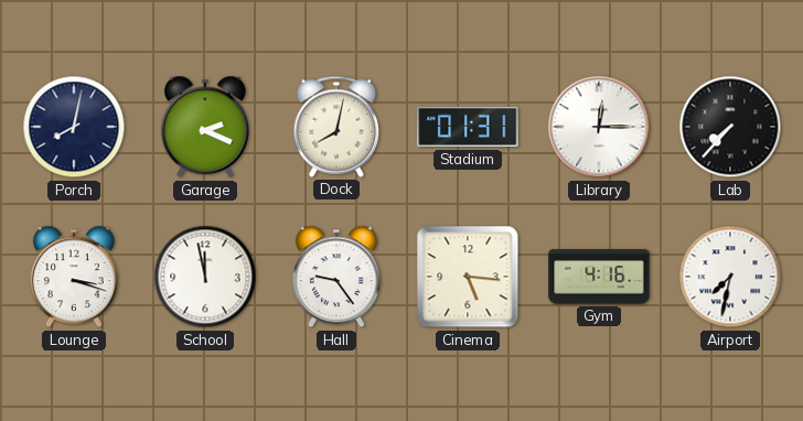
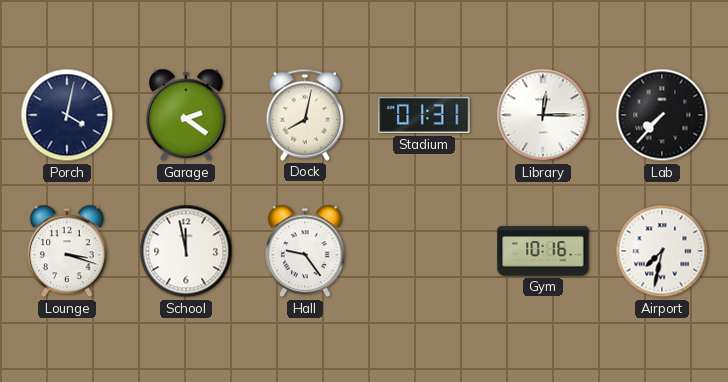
Porch: 8:02 -> 4:02 (67, 115)
Garage: 2:19 -> 2:21 (187, 115)
Cinema: 5:16 -> none (468, 277)
Gym: 4:16 -> 10:16 (543, 251)
